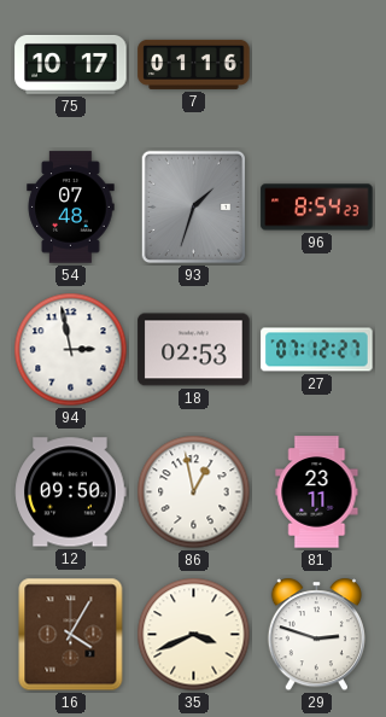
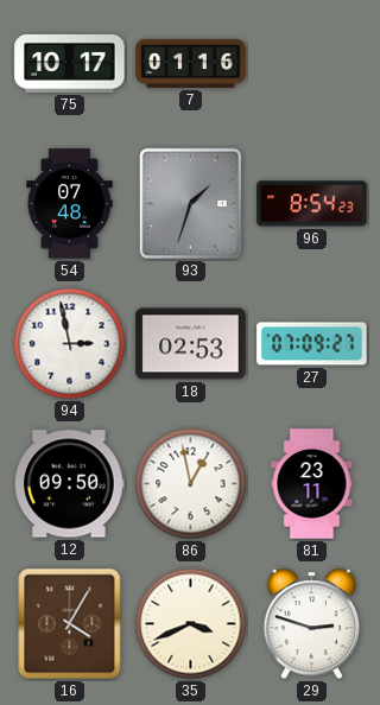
27: 07:12 -> 07:09 (312, 344)
